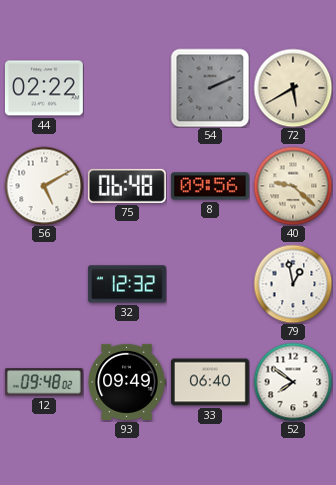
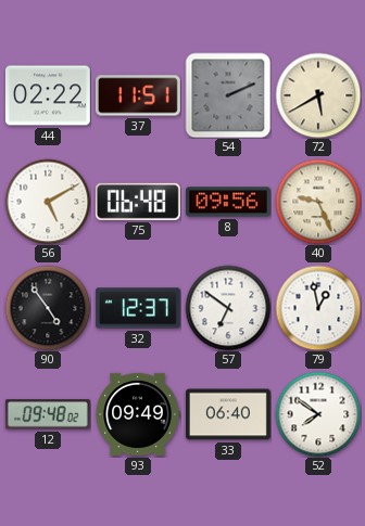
37: none -> 11:51 (138, 95)
40: 9:22 -> 9:26 (318, 202)
90: none -> 4:54 (48, 308)
32: 12:32 -> 12:37 (138, 308)
57: none -> 6:51 (228, 308)
